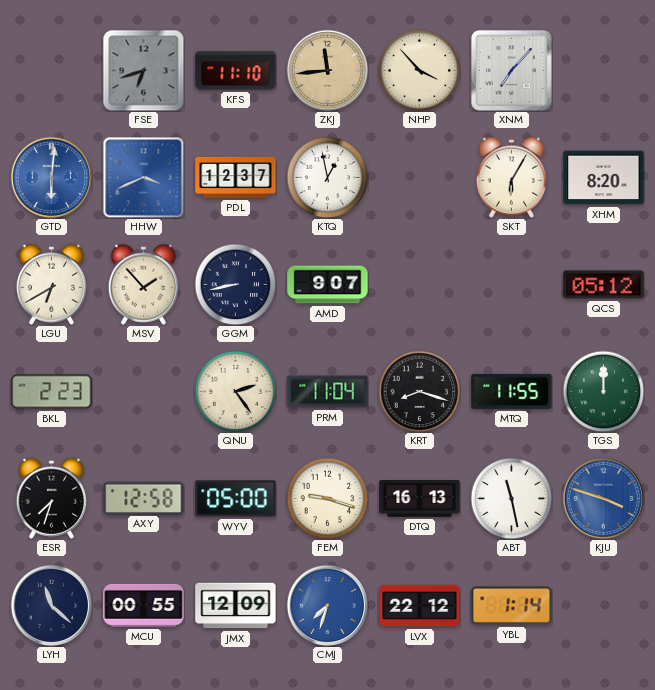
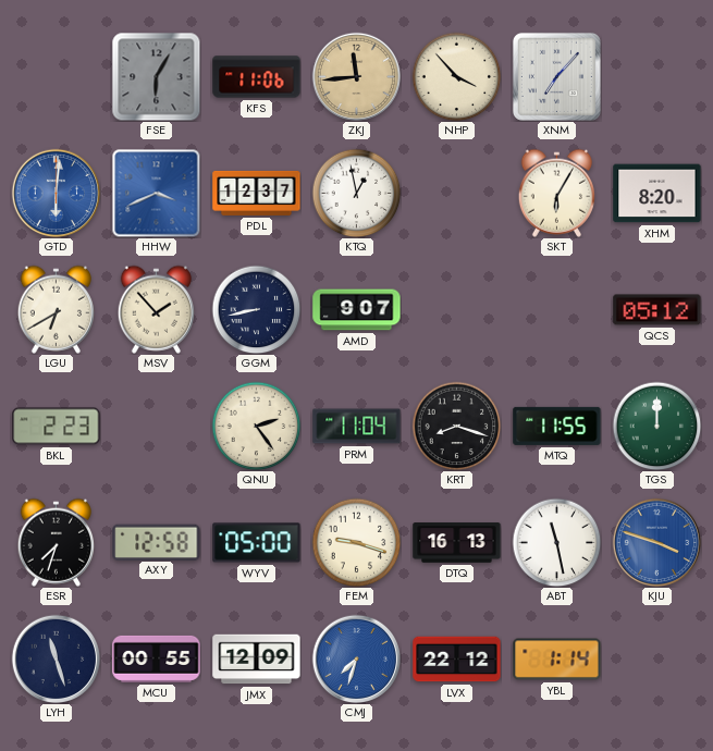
FSE: 6:42 -> 6:05 (156, 76)
KFS: 11:10 -> 11:06 (257, 77)
LYH: 11:22 -> 11:27 (56, 658)
